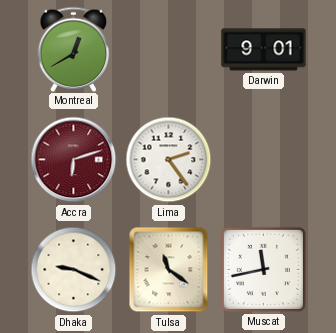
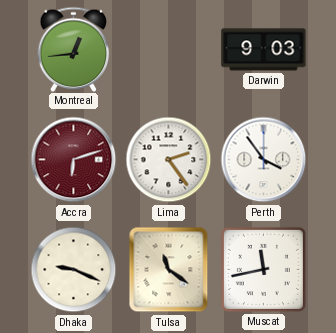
Montreal: 12:40 -> 12:44 (74, 49)
Darwin: 9:01 -> 9:03 (264, 50)
Perth: none -> 3:54 (264, 160)
